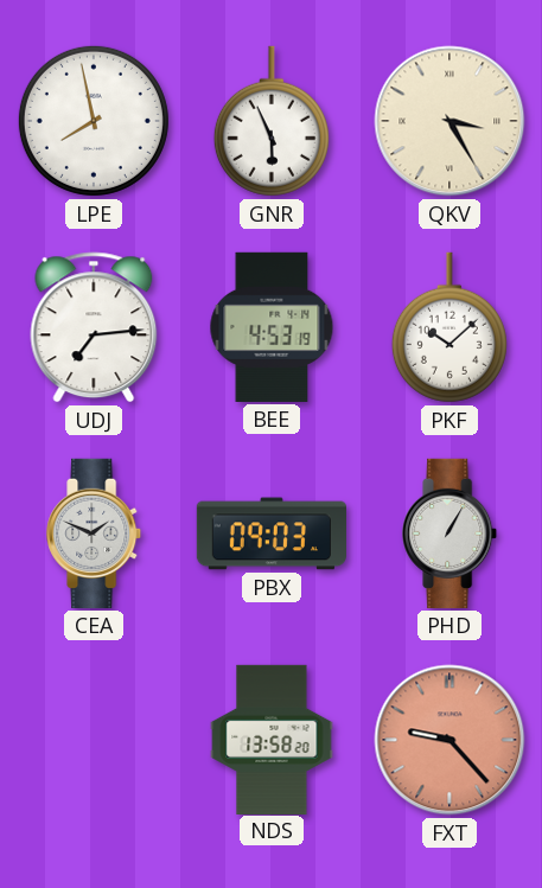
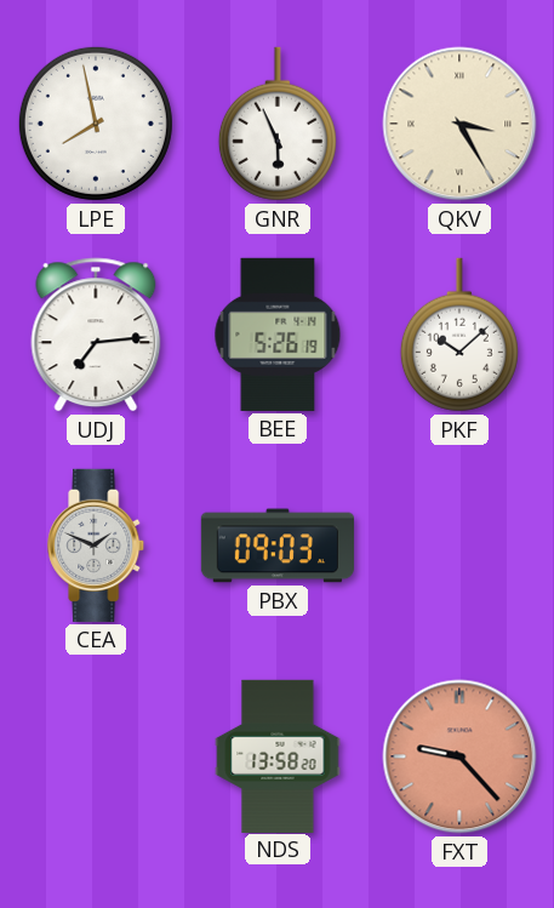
BEE: 4:53 -> 5:26 (278, 335)
PHD: 1:05 -> none (451, 534)
